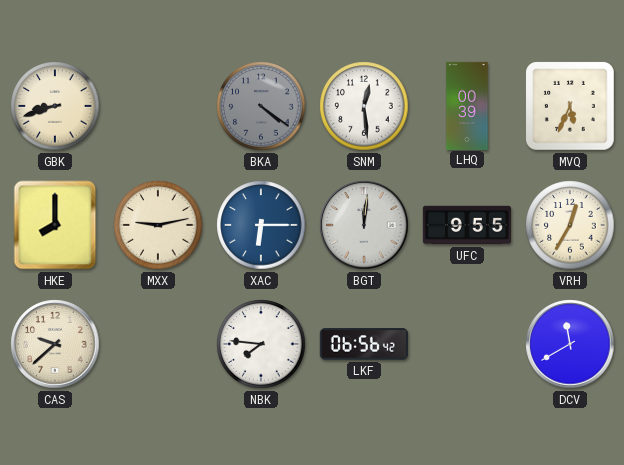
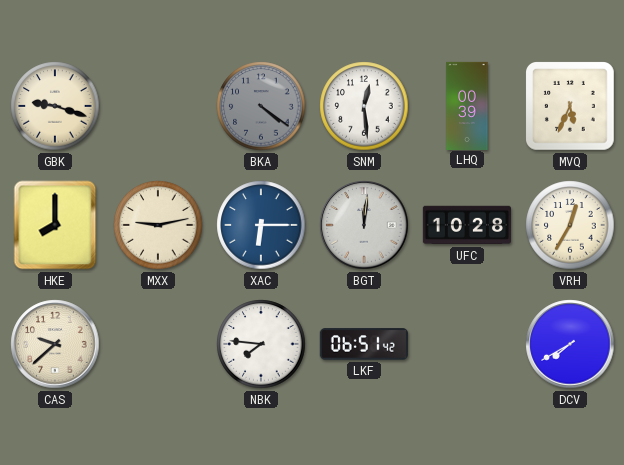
GBK: 8:42 -> 9:18 (55, 106)
UFC: 9:55 -> 10:28 (467, 225)
LKF: 06:56 -> 06:51 (364, 344)
DCV: 11:40 -> 7:40 (570, 344)
